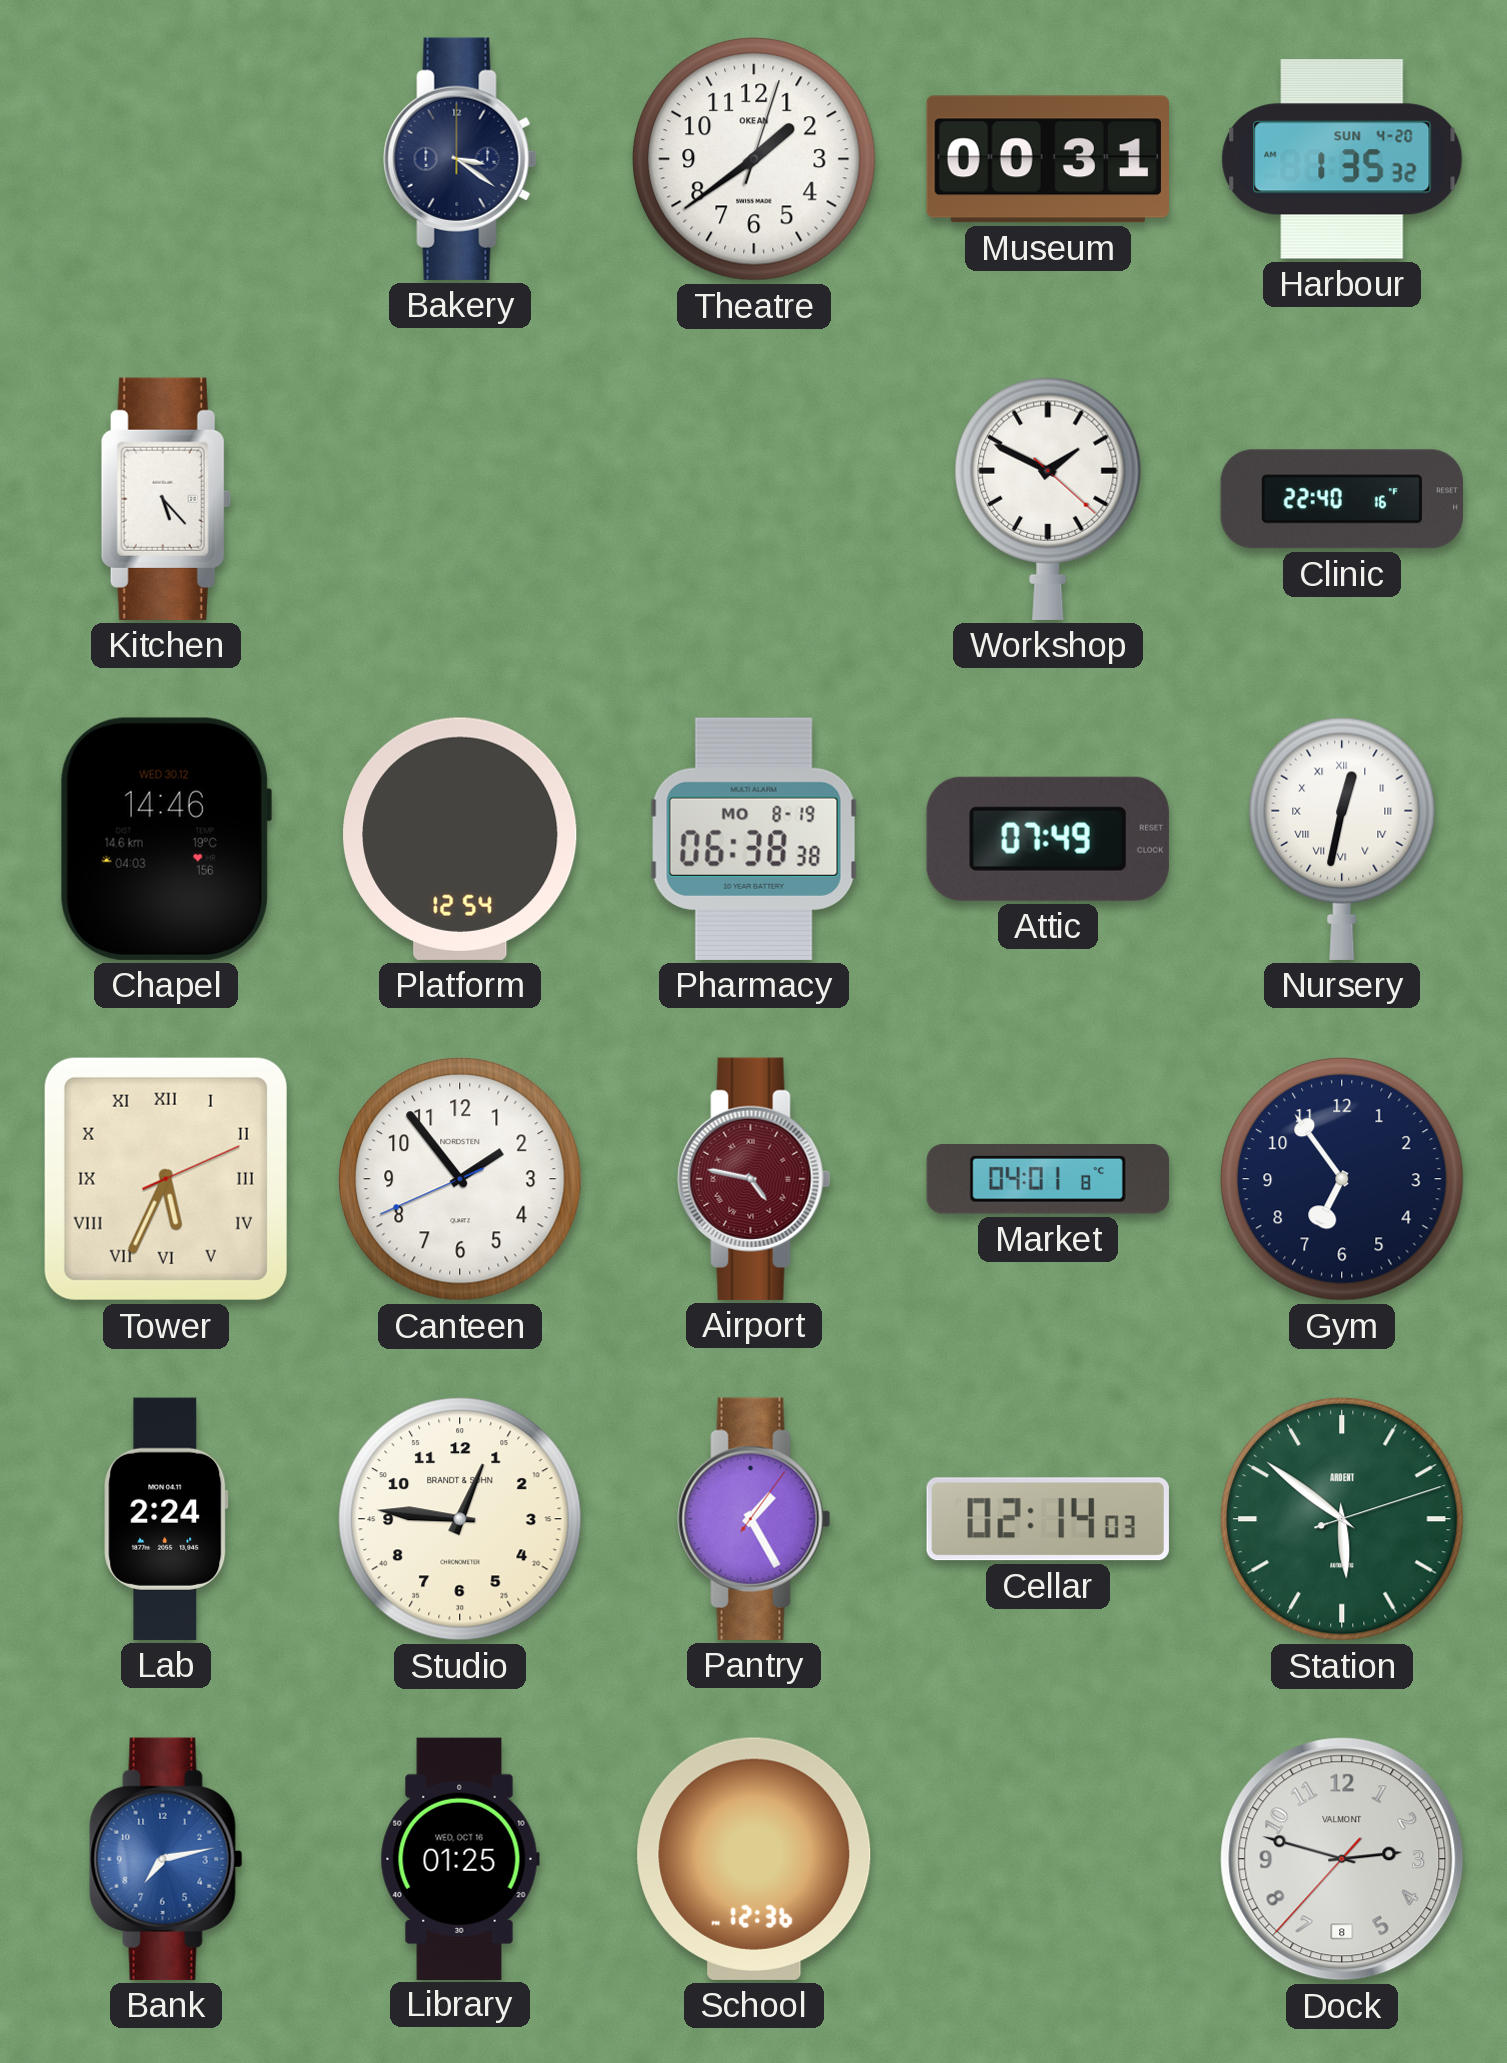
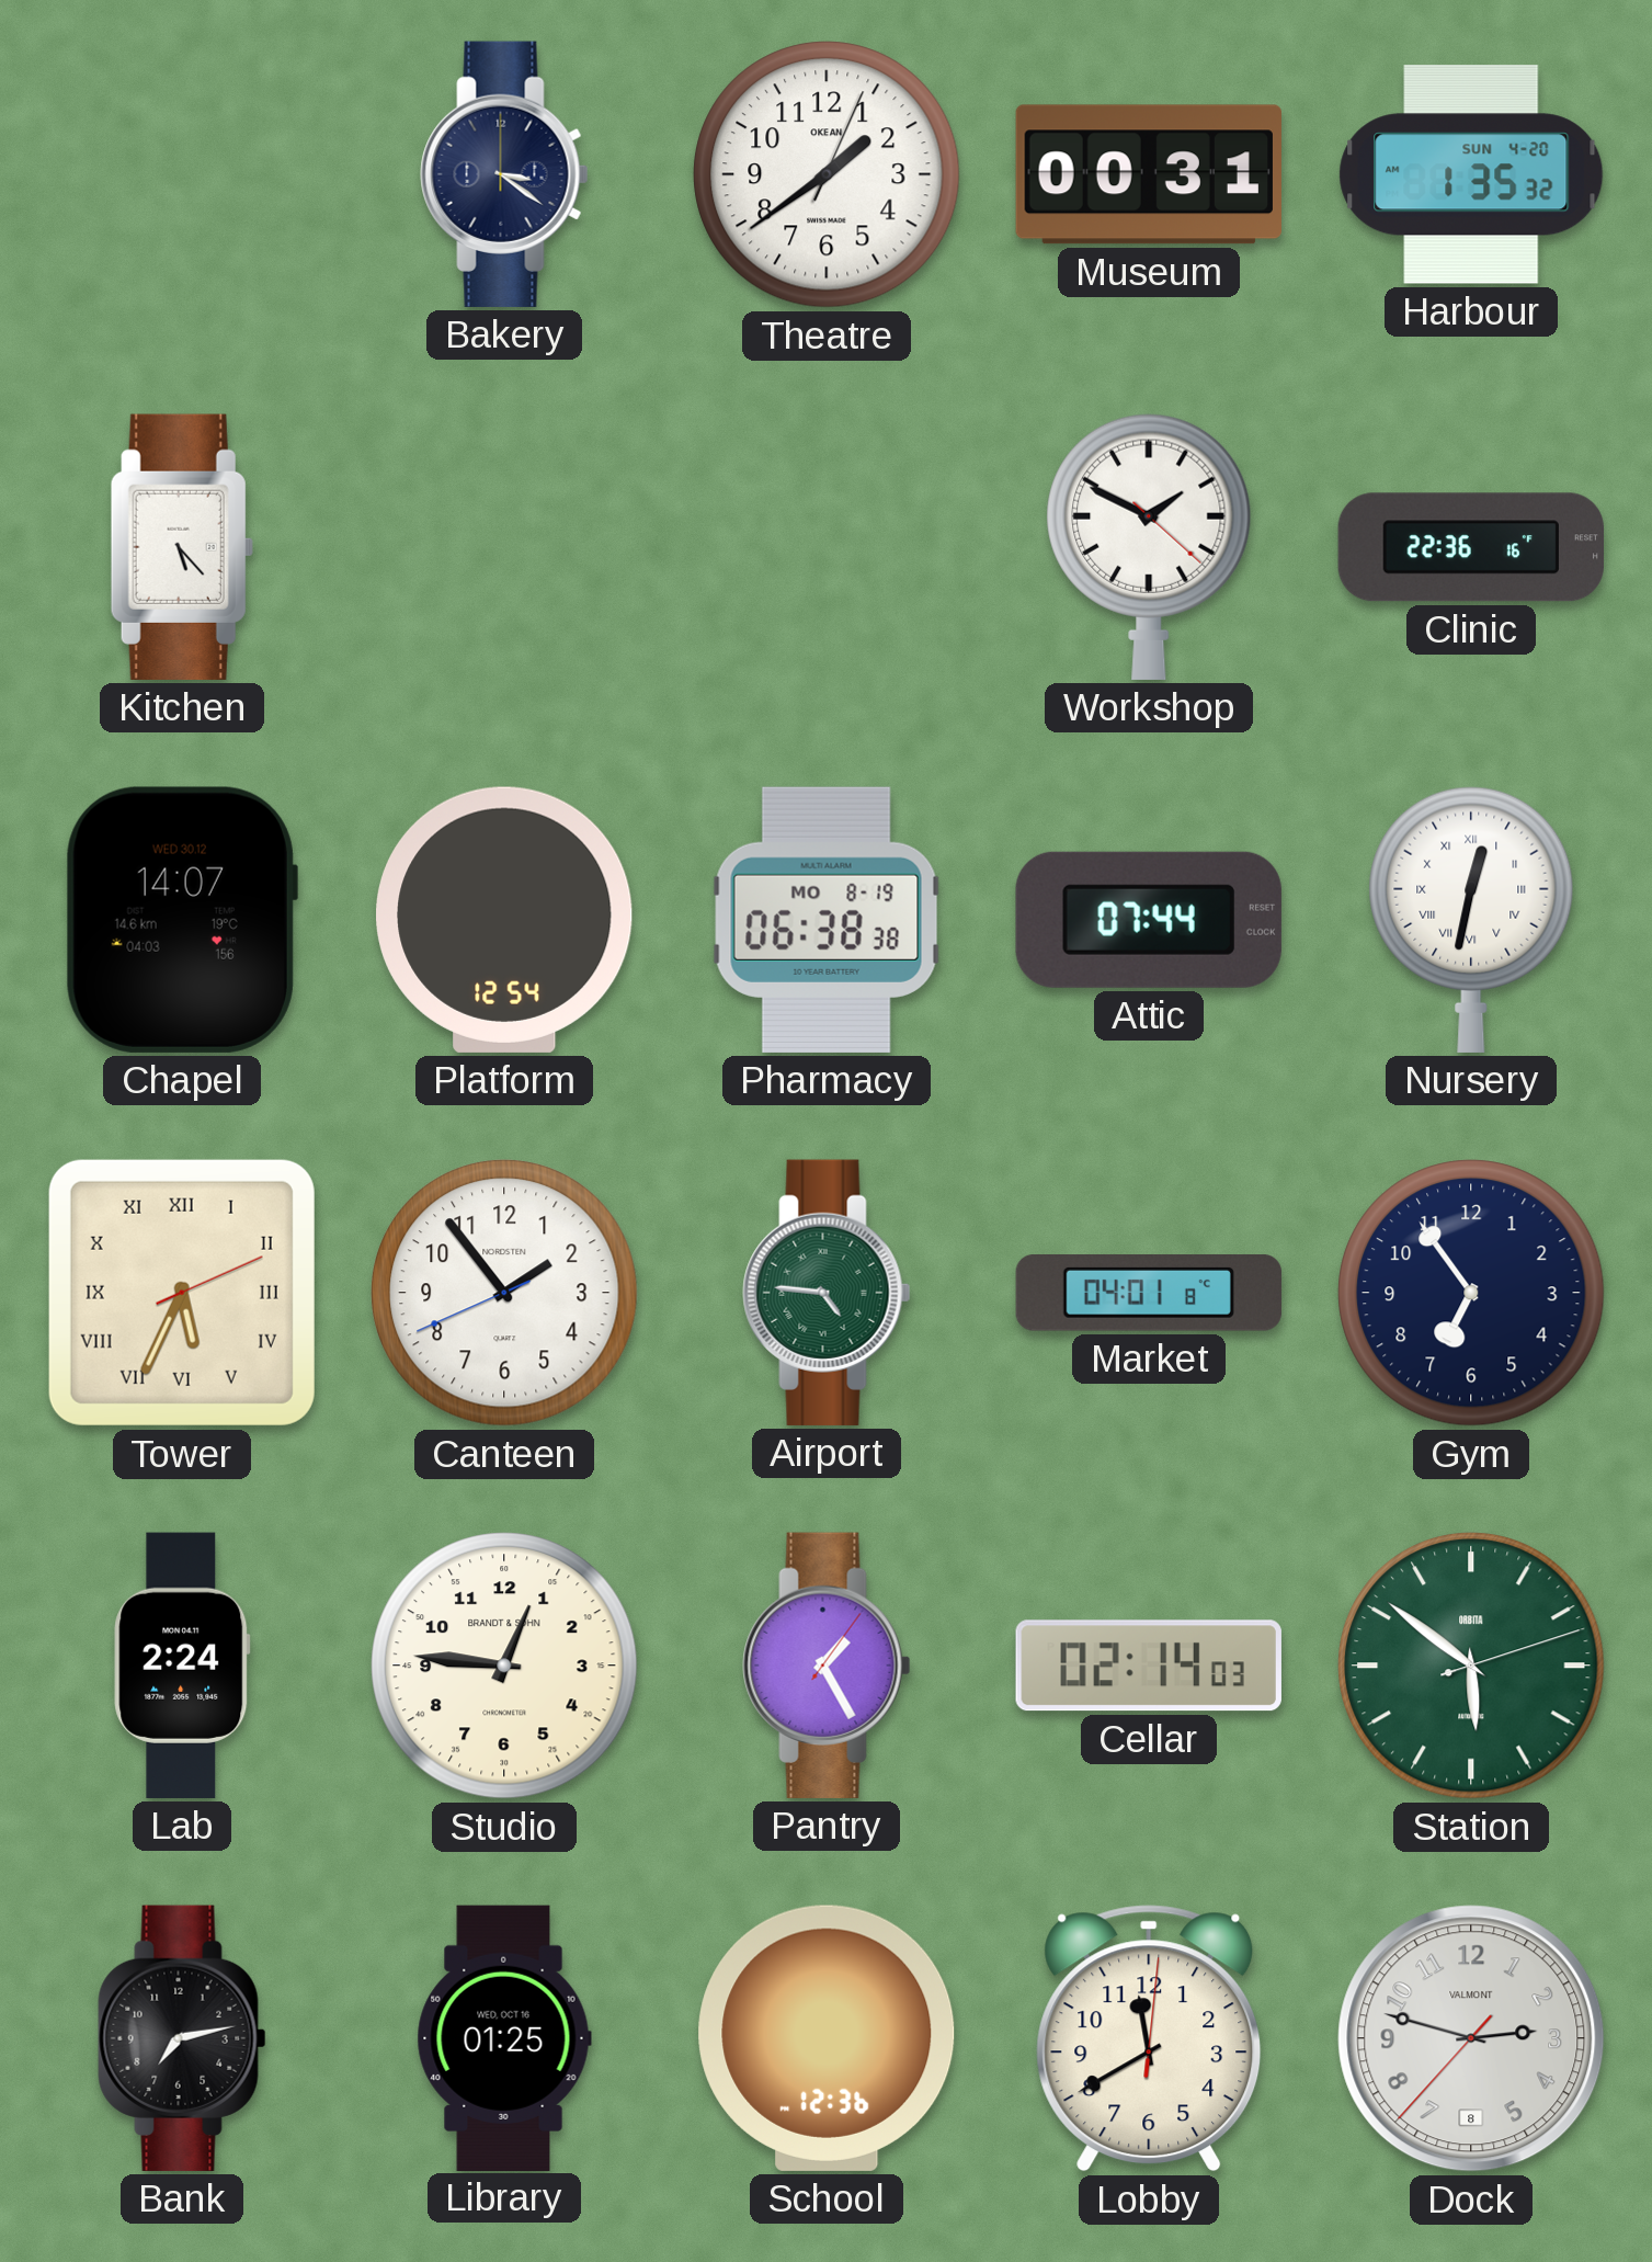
Theatre: 1:39:03 -> 1:39:04 (827, 174)
Clinic: 22:40 -> 22:36 (1471, 547)
Chapel: 14:46 -> 14:07 (182, 920)
Attic: 07:49 -> 07:44 (1149, 920)
Airport: 4:47 -> 4:46 (827, 1293)
Airport dial: burgundy -> green (827, 1293)
Station brand: ARDENT -> ORBITA (1471, 1666)
Bank dial: blue -> black (182, 2038)
Lobby: none -> 11:40 (1149, 2038)
